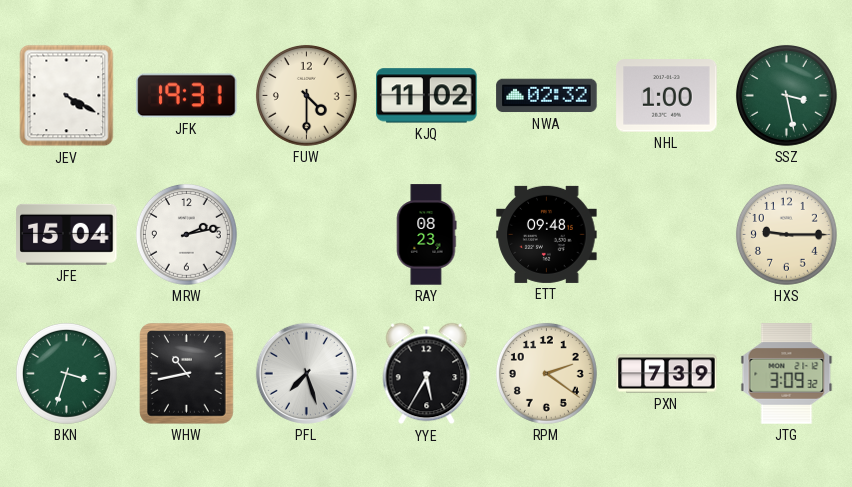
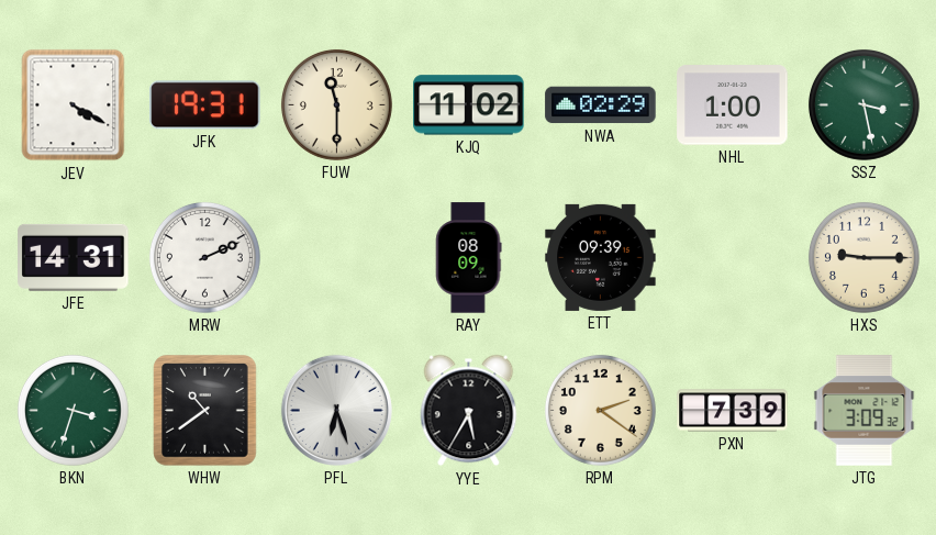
FUW: 4:30 -> 11:30 (336, 104)
NWA: 02:32 -> 02:29 (601, 105)
JFE: 15:04 -> 14:31 (74, 257)
MRW: 2:13 -> 2:11 (204, 257)
RAY: 08:23 -> 08:09 (469, 258)
ETT: 09:48 -> 09:39 (601, 257)
WHW: 10:43 -> 10:39 (205, 411)
PFL: 7:27 -> 6:27 (336, 410)
